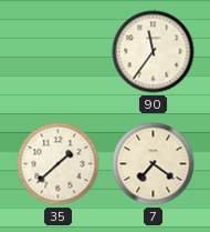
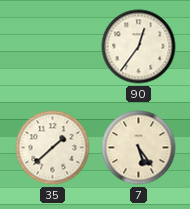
90: 11:36 -> 12:36 (139, 47)
7: 7:21 -> 5:24 (139, 148)
